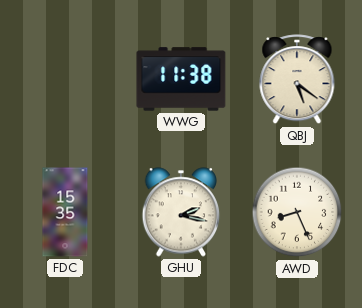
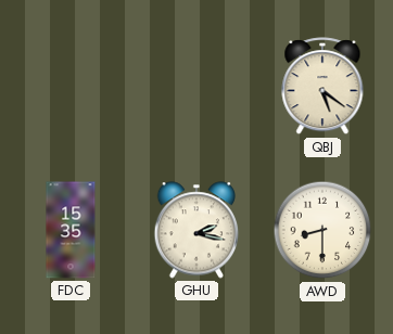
WWG: 11:38 -> none (181, 79)
AWD: 8:26 -> 8:30 (322, 230)
